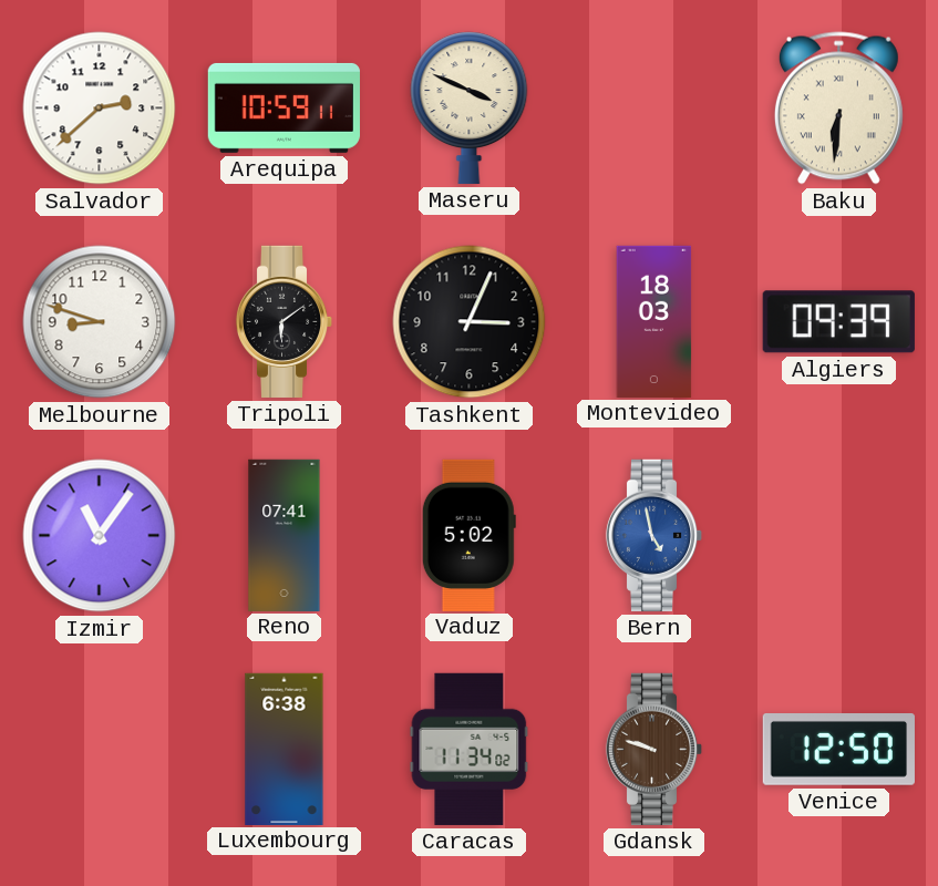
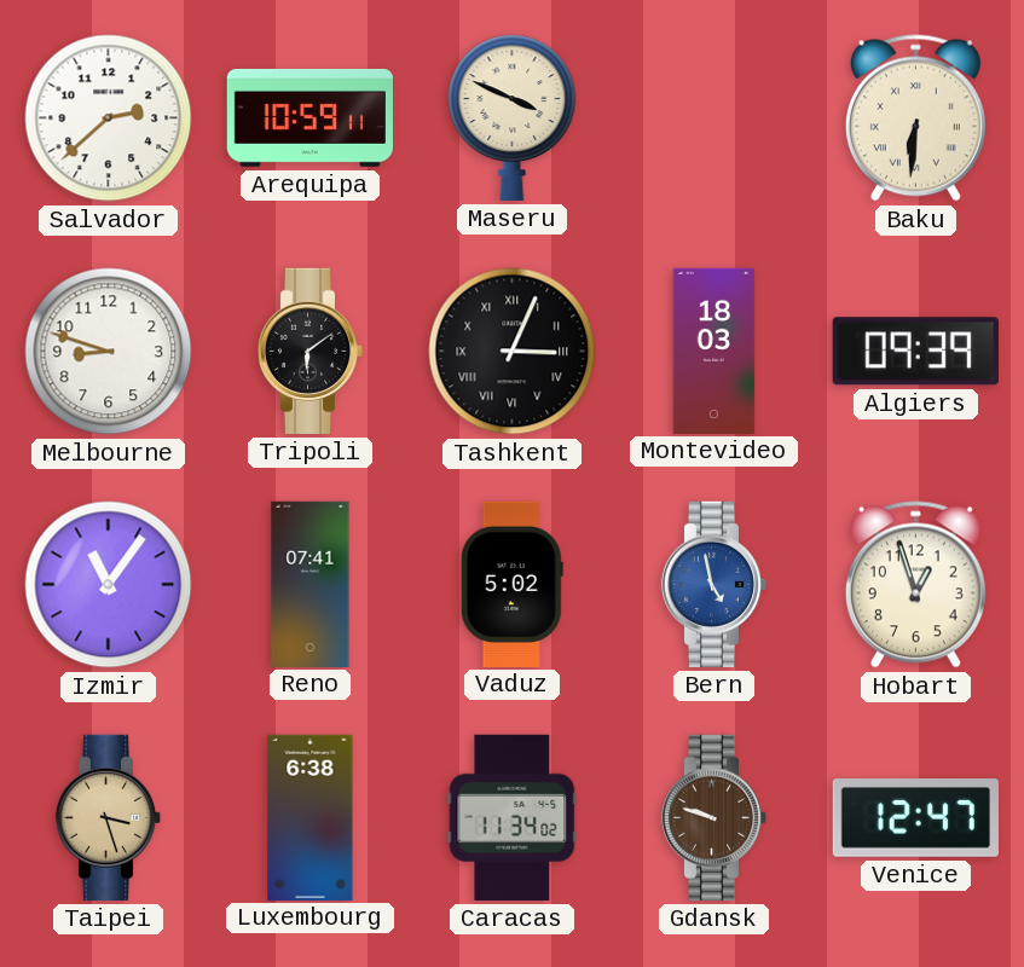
Tashkent numerals: Arabic -> Roman (513, 352)
Hobart: none -> 12:57 (915, 585)
Taipei: none -> 3:27 (109, 817)
Venice: 12:50 -> 12:47 (915, 818)
